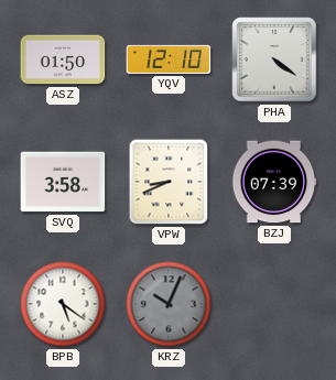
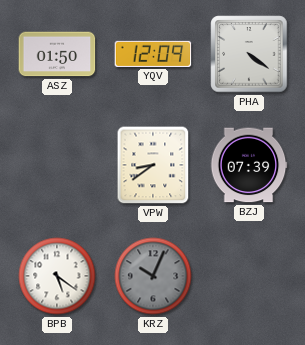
YQV: 12:10 -> 12:09 (153, 54)
SVQ: 3:58 -> none (63, 182)
VPW: 8:41 -> 8:39 (153, 165)
